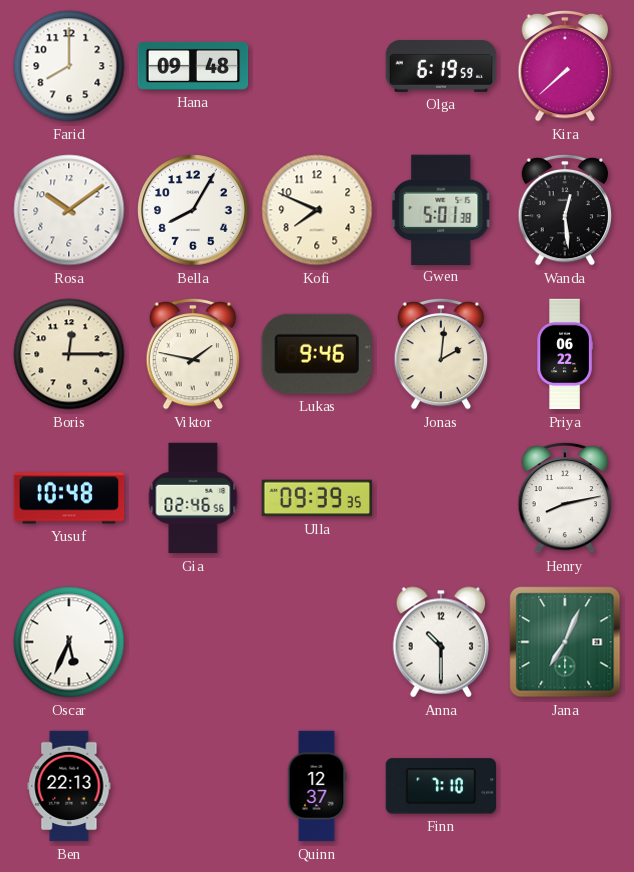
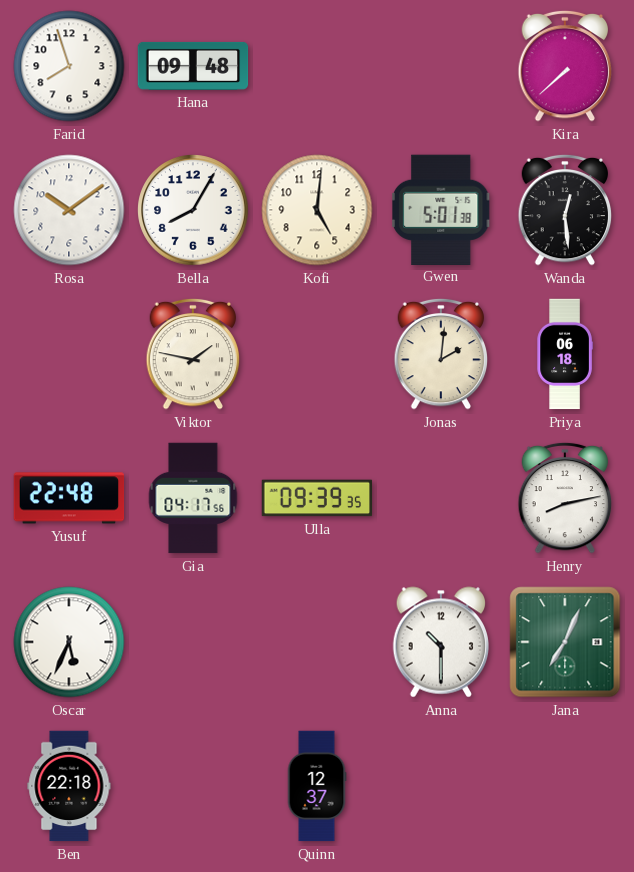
Farid: 8:00 -> 7:57 (69, 66)
Olga: 6:19 -> none (441, 66)
Kofi: 7:49 -> 5:01 (317, 210)
Boris: 12:15 -> none (69, 354)
Lukas: 9:46 -> none (317, 354)
Priya: 06:22 -> 06:18 (565, 354)
Yusuf: 10:48 -> 22:48 (69, 498)
Gia: 02:46 -> 04:17 (193, 498)
Ben: 22:13 -> 22:18 (69, 786)
Finn: 7:10 -> none (440, 786)
